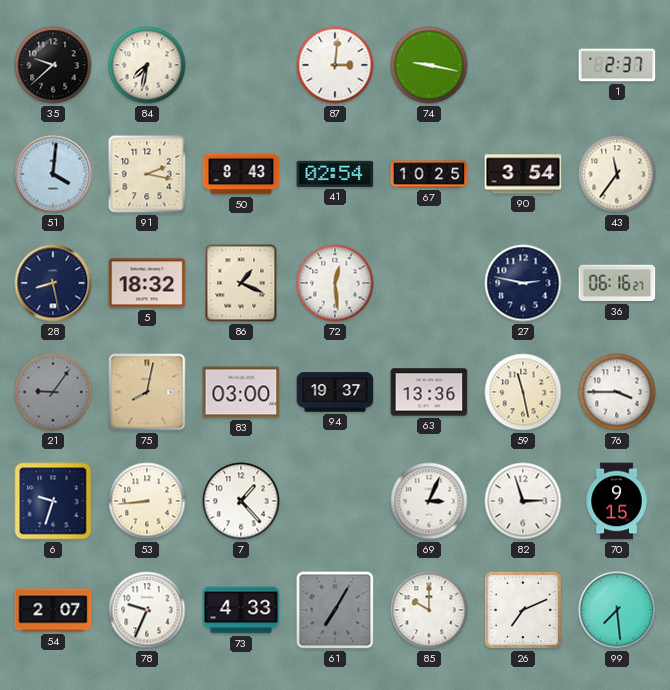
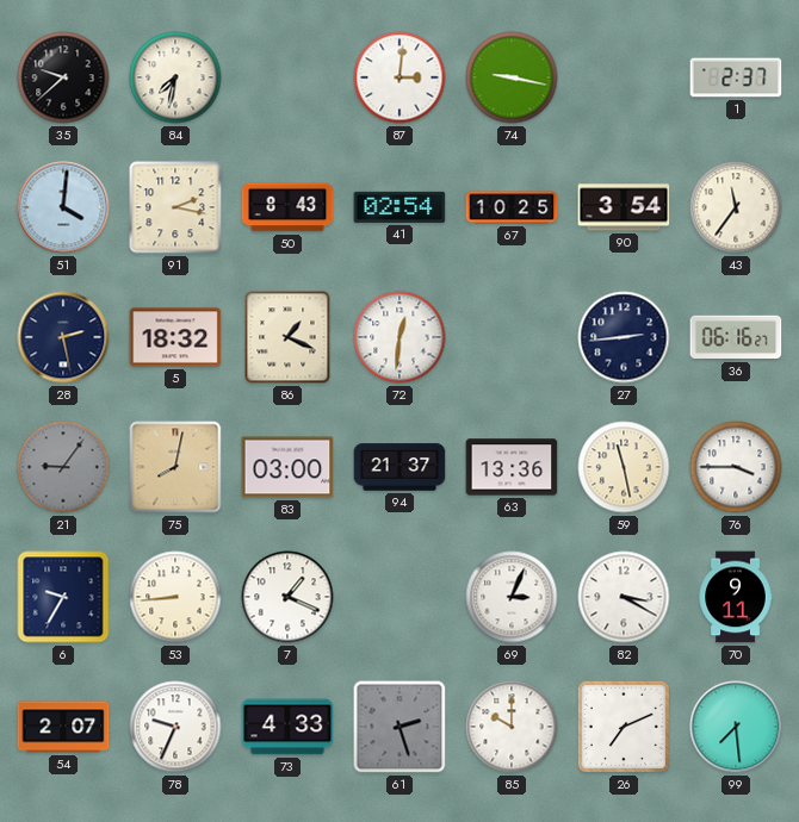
28: 8:28 -> 2:28 (63, 337)
72: 12:29 -> 12:31 (399, 337)
27: 2:47 -> 2:44 (624, 337)
94: 19:37 -> 21:37 (399, 467)
6: 9:33 -> 9:35 (63, 597)
7: 1:23 -> 1:19 (287, 597)
82: 2:57 -> 3:20 (624, 597)
70: 9:15 -> 9:11 (736, 597)
61: 7:05 -> 2:27 (399, 727)
